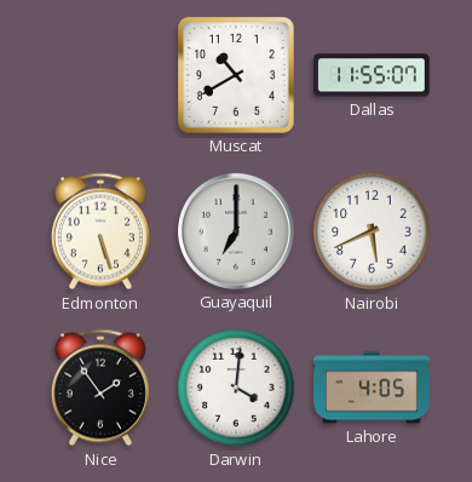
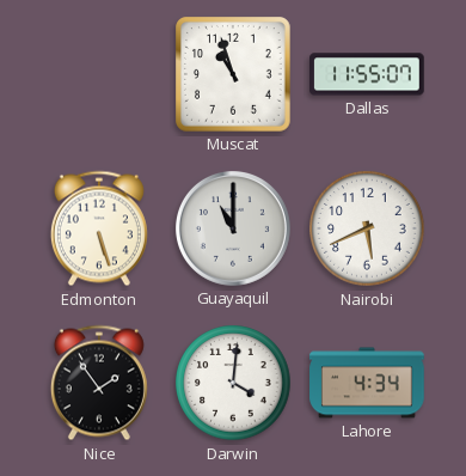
Muscat: 10:40 -> 10:57 (234, 75)
Guayaquil: 7:00 -> 11:00 (233, 228)
Lahore: 4:05 -> 4:34 (367, 383)
